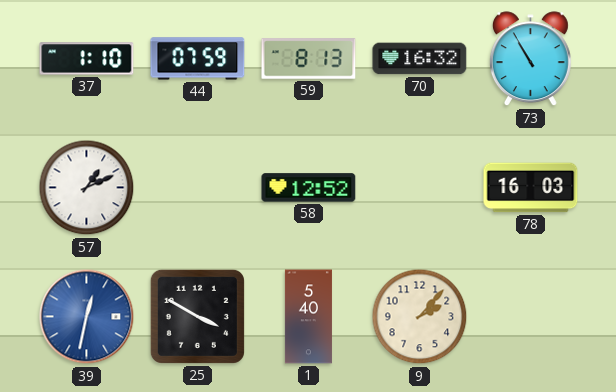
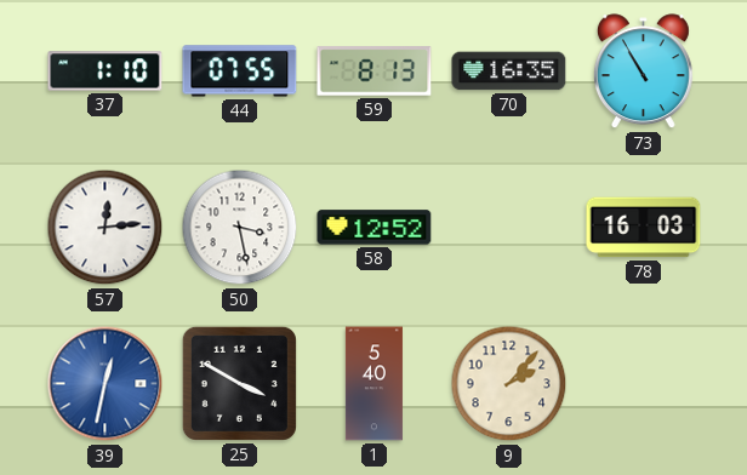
44: 07:59 -> 07:55 (240, 71)
70: 16:32 -> 16:35 (509, 71)
57: 1:11 -> 12:14 (106, 228)
50: none -> 3:28 (240, 228)
